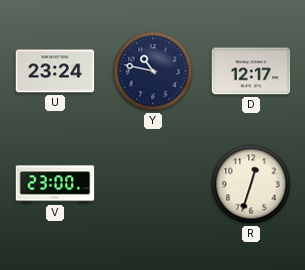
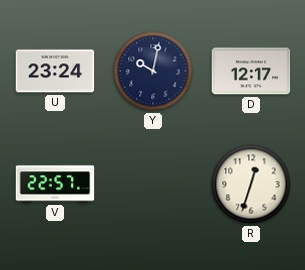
Y: 10:47 -> 10:02 (153, 71)
V: 23:00 -> 22:57 (55, 184)
